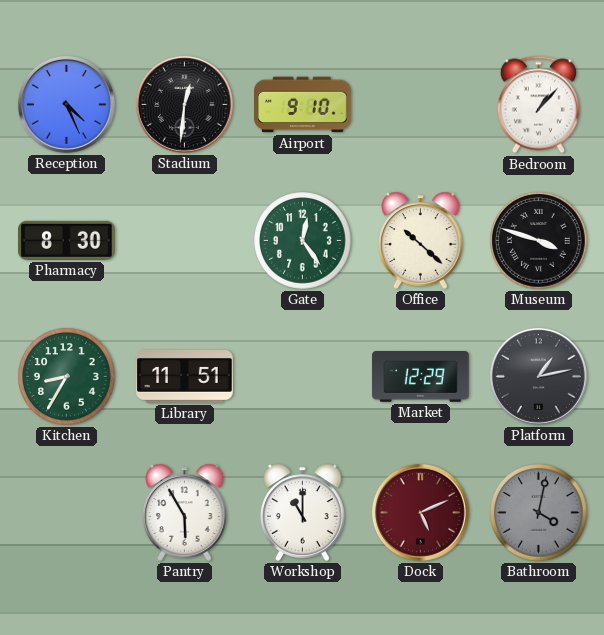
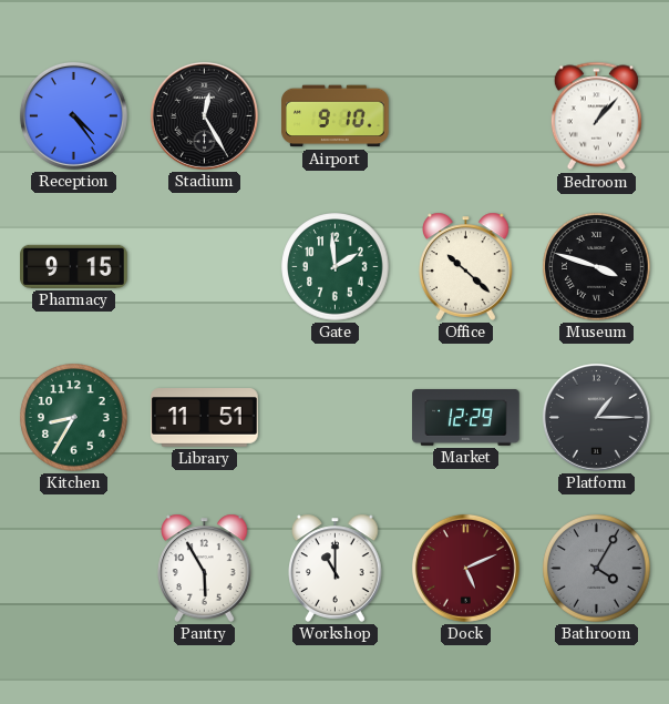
Reception: 4:26 -> 4:24 (73, 115)
Stadium: 12:31 -> 12:25 (204, 115)
Pharmacy: 8:30 -> 9:15 (74, 266)
Gate: 12:24 -> 1:59 (336, 267)
Platform: 1:13 -> 1:15 (596, 417)
Bathroom: 4:02 -> 4:05 (597, 569)
